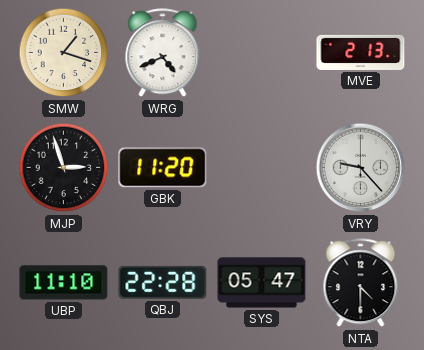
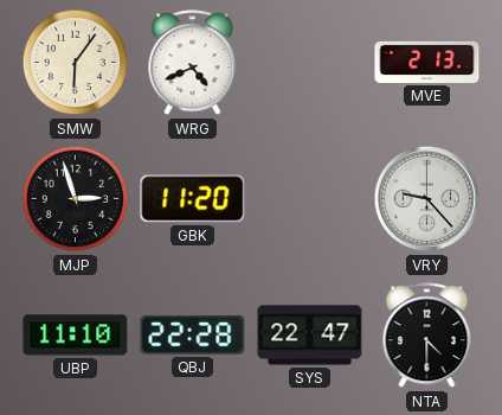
SMW: 1:18 -> 6:06 (76, 63)
SYS: 05:47 -> 22:47 (310, 336)
